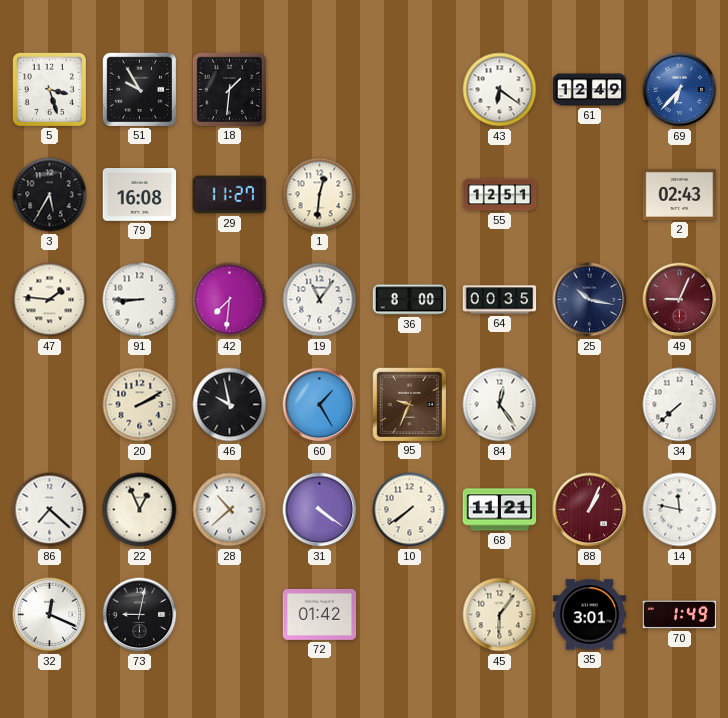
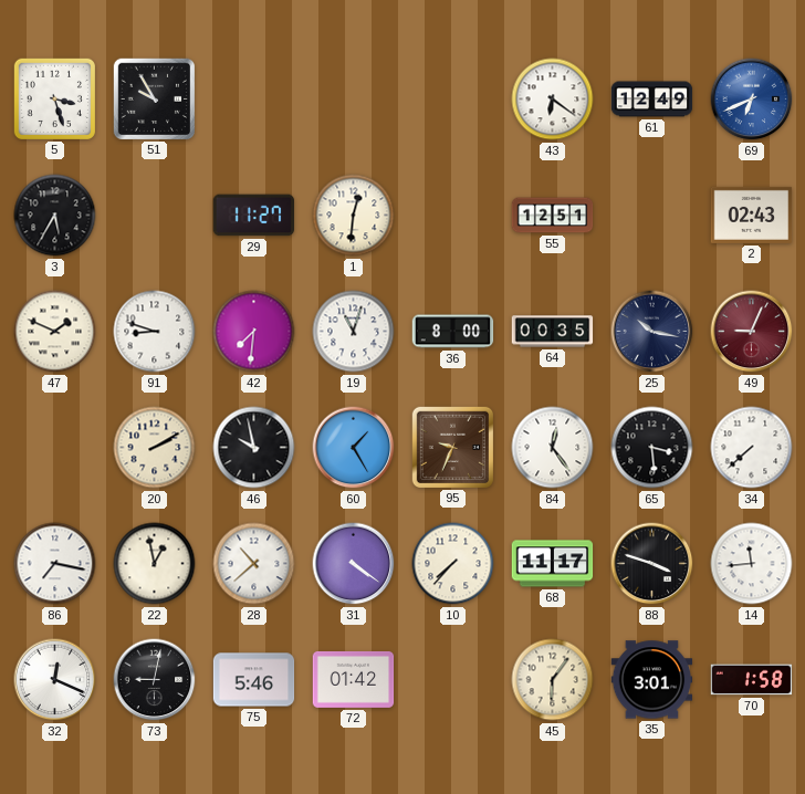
18: 1:31 -> none (229, 89)
69: 6:37 -> 6:41 (752, 100)
79: 16:08 -> none (140, 195)
47: 1:46 -> 1:49 (55, 332)
91: 8:45 -> 8:48 (155, 332)
19: 11:06 -> 11:03 (354, 332)
65: none -> 3:29 (652, 448)
86: 7:22 -> 7:17 (55, 564)
22: 12:56 -> 12:58 (155, 564)
10: 7:39 -> 7:37 (453, 564)
68: 11:21 -> 11:17 (553, 564)
88: 1:04 -> 3:48 (652, 564)
88 dial: burgundy -> black (652, 564)
14: 11:47 -> 11:44 (752, 564)
75: none -> 5:46 (254, 680)
70: 1:49 -> 1:58 (752, 680)
